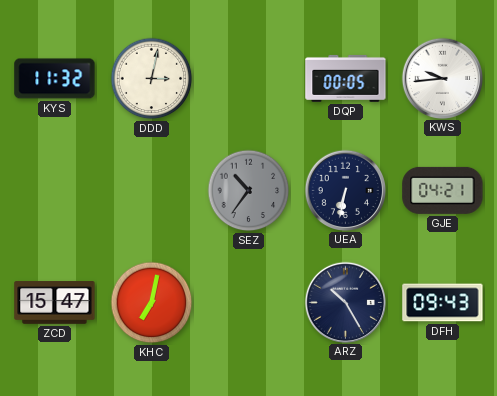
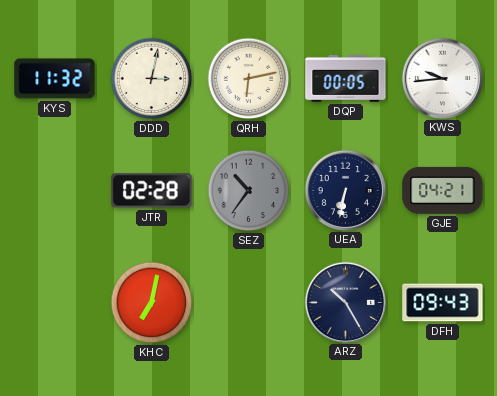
QRH: none -> 6:13 (249, 79)
JTR: none -> 02:28 (152, 191)
ZCD: 15:47 -> none (55, 303)
